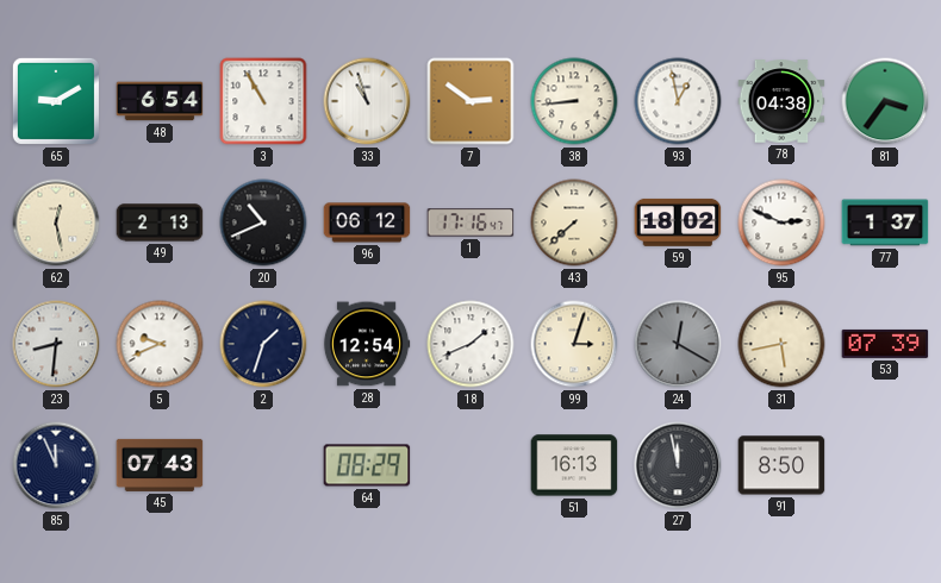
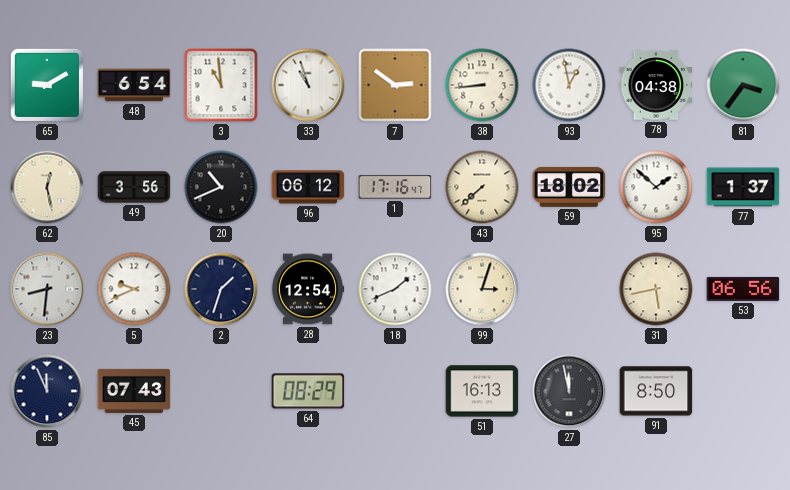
3: 10:55 -> 10:59 (221, 85)
49: 2:13 -> 3:56 (134, 187)
95: 2:49 -> 1:52 (656, 187)
24: 12:20 -> none (678, 344)
53: 07:39 -> 06:56 (743, 289)
